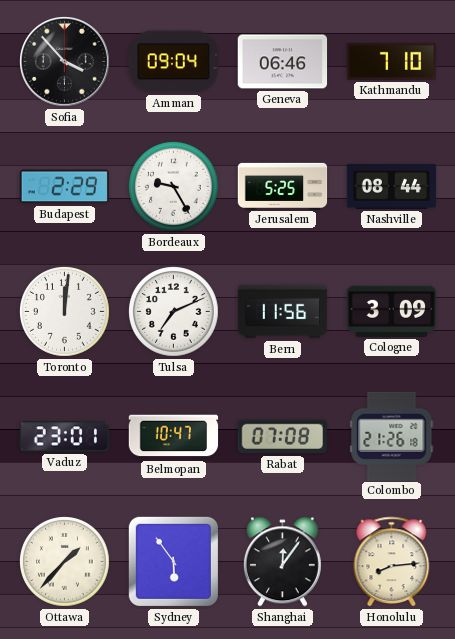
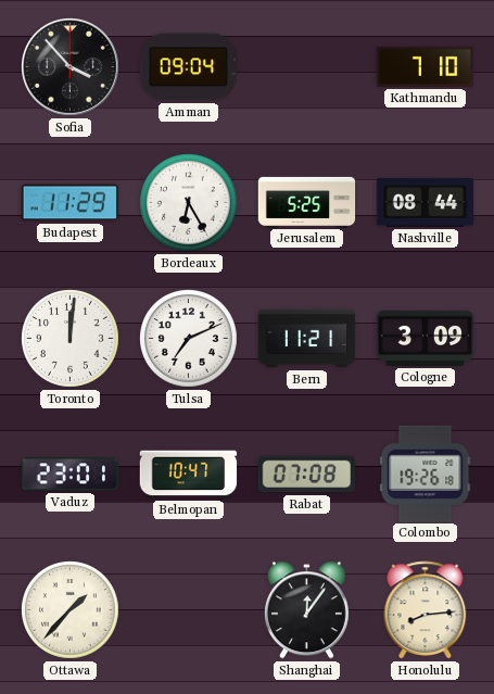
Geneva: 06:46 -> none (283, 62)
Budapest: 2:29 -> 11:29 (69, 203)
Bordeaux: 9:25 -> 6:25 (189, 203)
Bern: 11:56 -> 11:21 (307, 339)
Colombo: 21:26 -> 19:26 (426, 474)
Sydney: 5:54 -> none (173, 561)
